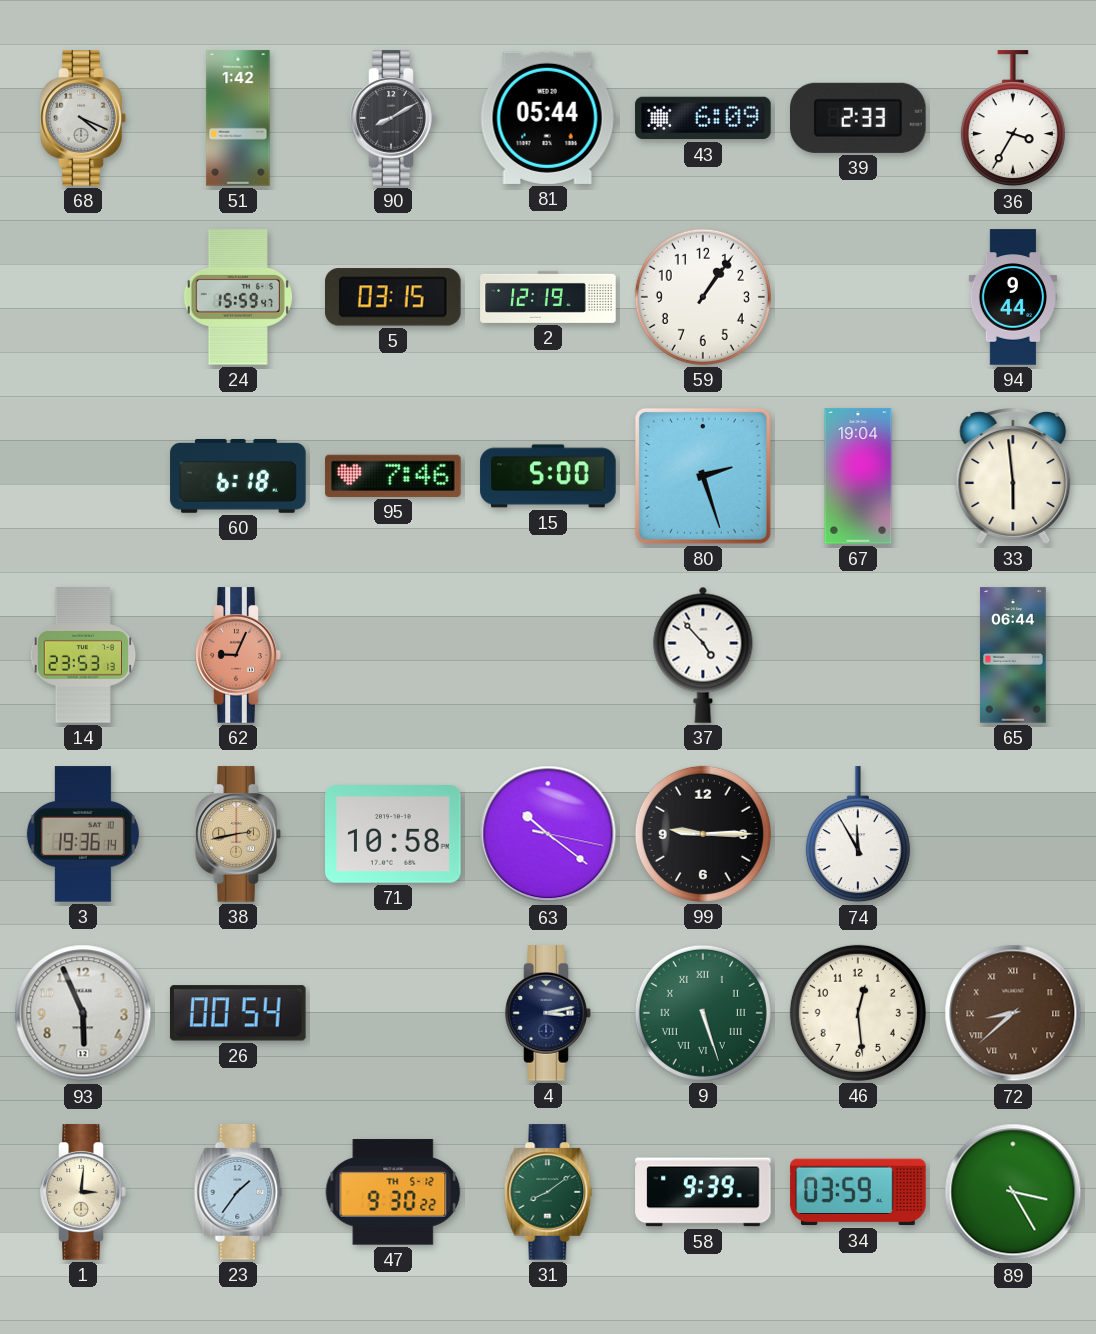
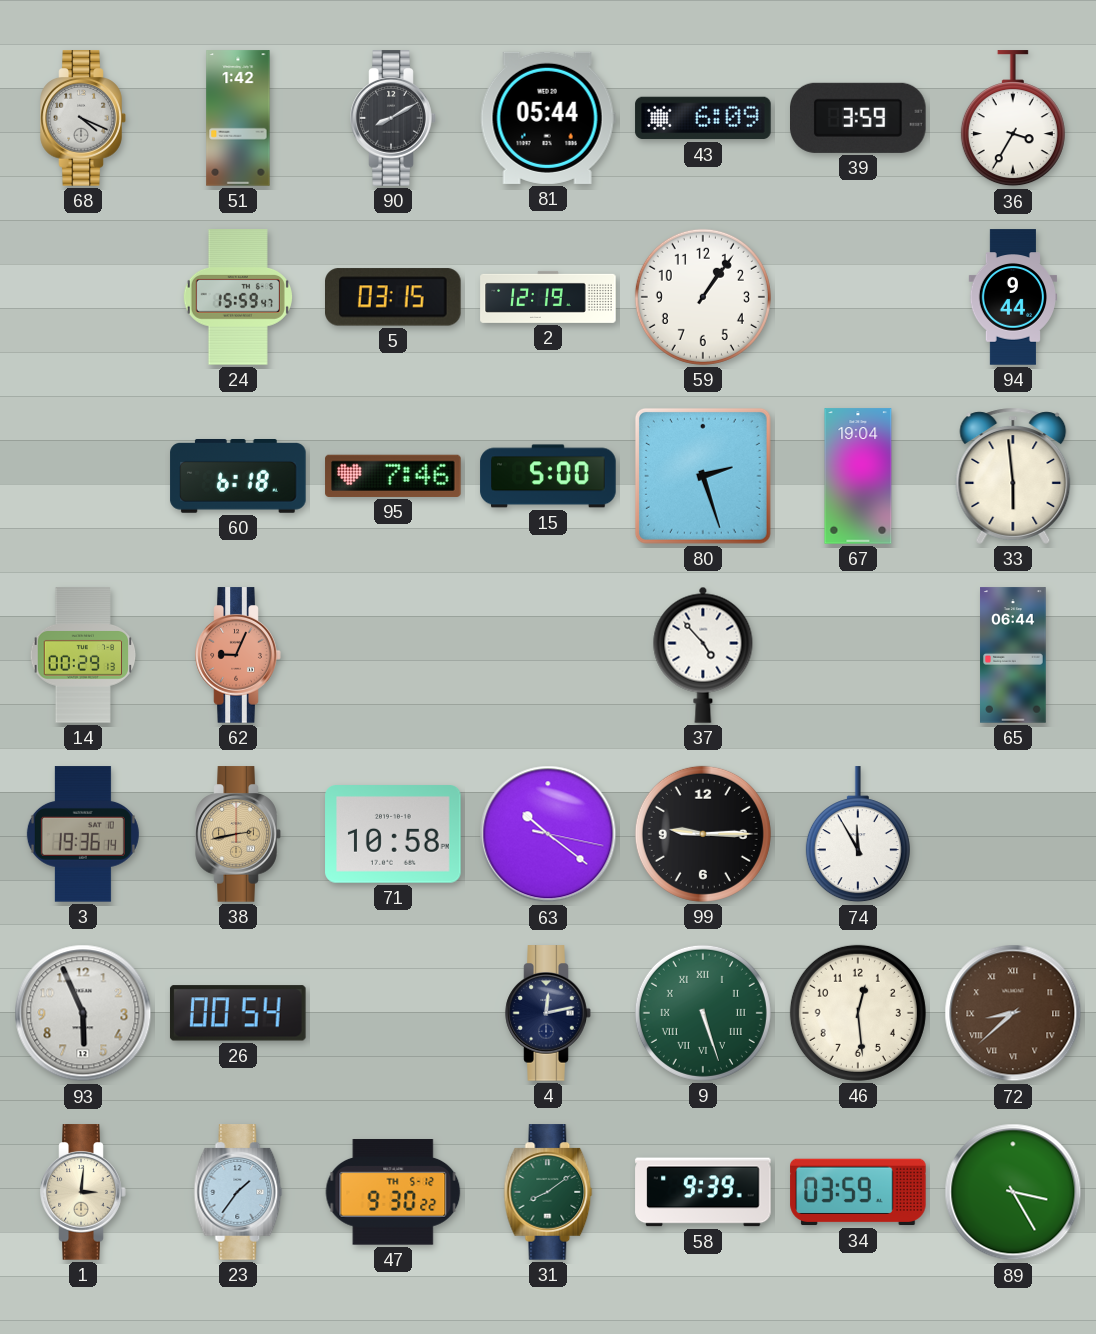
39: 2:33 -> 3:59 (858, 118)
14: 23:53 -> 00:29 (83, 655)
4: 3:13 -> 12:13 (548, 1013)
